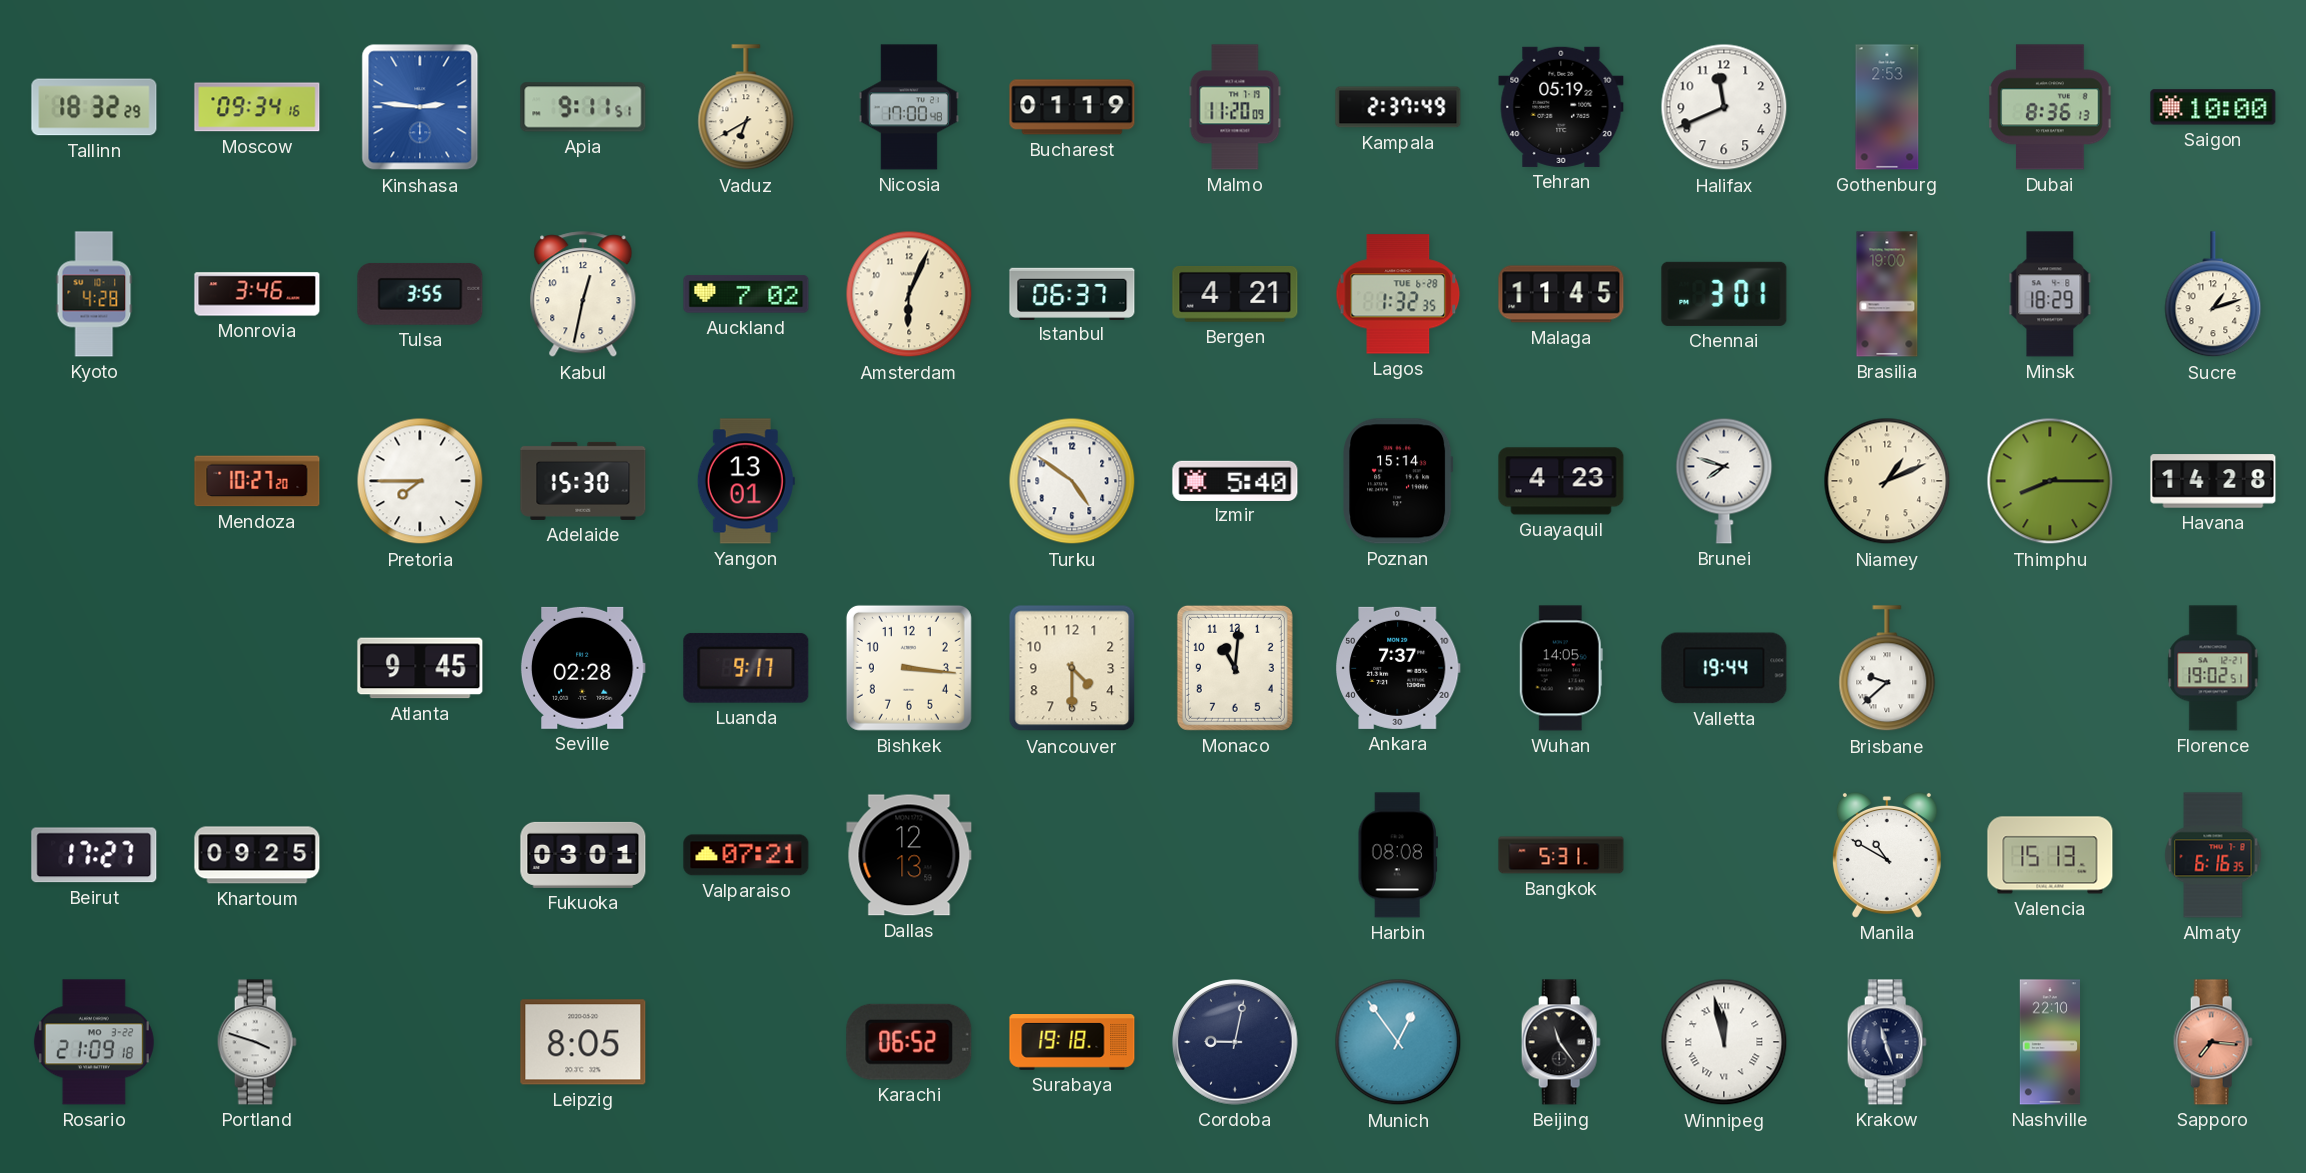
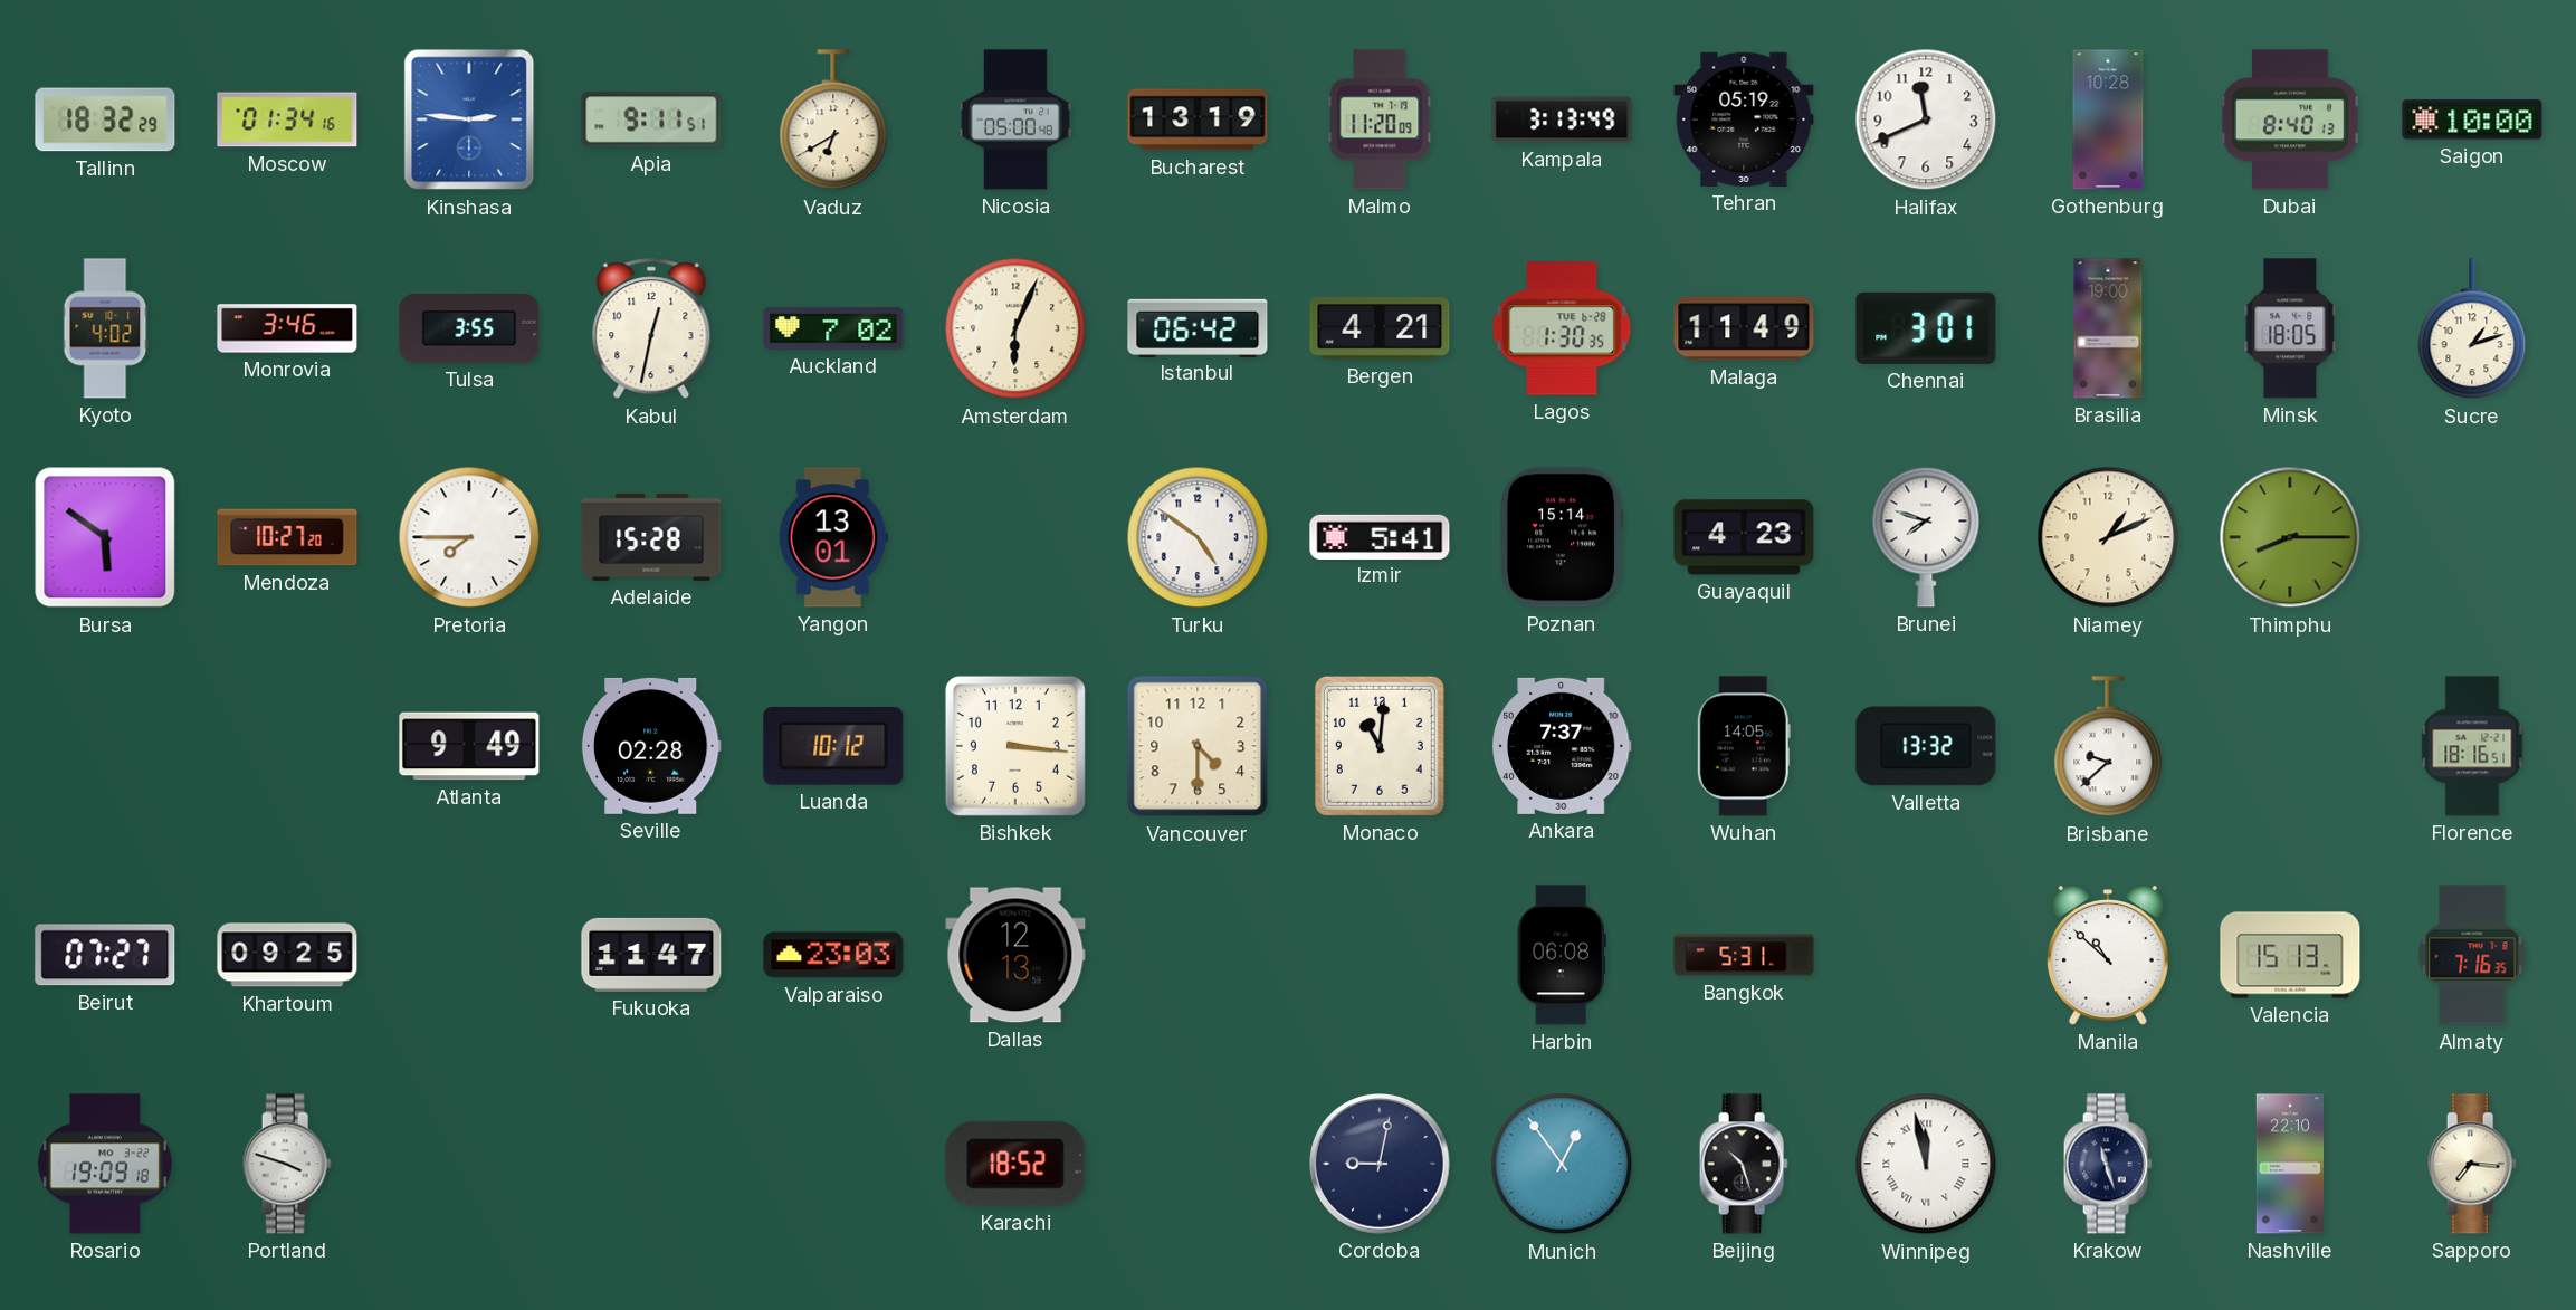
Moscow: 09:34 -> 01:34 (287, 119)
Nicosia: 17:00 -> 05:00 (1015, 119)
Bucharest: 01:19 -> 13:19 (1198, 119)
Kampala: 2:37 -> 3:13 (1562, 119)
Gothenburg: 2:53 -> 10:28 (2108, 119)
Dubai: 8:36 -> 8:40 (2290, 119)
Kyoto: 4:28 -> 4:02 (105, 328)
Istanbul: 06:37 -> 06:42 (1198, 327)
Lagos: 1:32 -> 1:30 (1562, 328)
Malaga: 11:45 -> 11:49 (1744, 328)
Minsk: 18:29 -> 18:05 (2290, 328)
Bursa: none -> 5:51 (105, 537)
Adelaide: 15:30 -> 15:28 (651, 537)
Izmir: 5:40 -> 5:41 (1380, 536)
Havana: 14:28 -> none (2213, 481)
Atlanta: 9:45 -> 9:49 (469, 746)
Luanda: 9:17 -> 10:12 (833, 746)
Valletta: 19:44 -> 13:32 (1926, 746)
Florence: 19:02 -> 18:16 (2472, 746)
Beirut: 17:27 -> 07:27 (105, 955)
Fukuoka: 03:01 -> 11:47 (651, 955)
Valparaiso: 07:21 -> 23:03 (833, 955)
Harbin: 08:08 -> 06:08 (1562, 955)
Manila: 10:50 -> 10:52 (2108, 955)
Almaty: 6:16 -> 7:16 (2472, 955)
Rosario: 21:09 -> 19:09 (105, 1164)
Leipzig: 8:05 -> none (583, 1042)
Karachi: 06:52 -> 18:52 (1015, 1164)
Surabaya: 19:18 -> none (1072, 1043)
Beijing: 11:24 -> 10:27 (1744, 1164)
Sapporo dial: salmon -> cream (2472, 1164)
